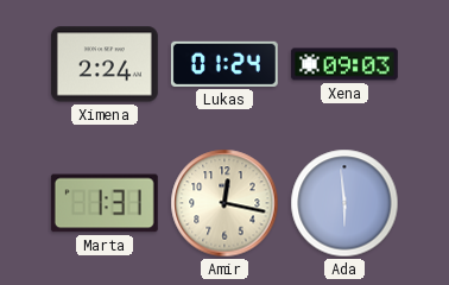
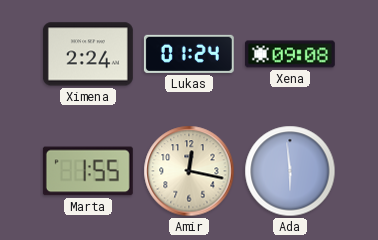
Xena: 09:03 -> 09:08 (290, 54)
Marta: 1:31 -> 1:55 (88, 171)
